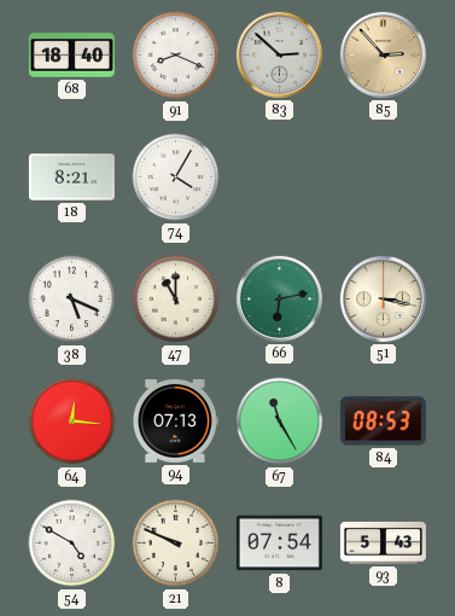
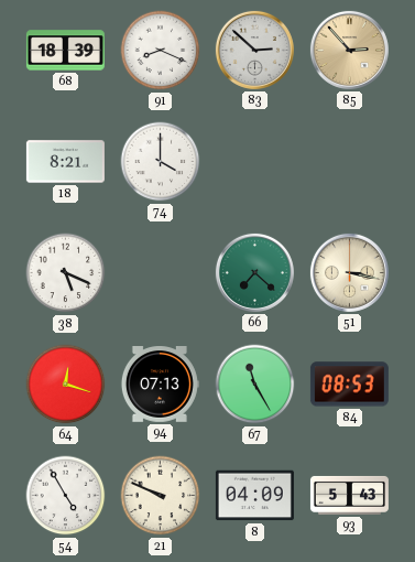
68: 18:40 -> 18:39 (65, 51)
74: 4:05 -> 4:00 (161, 162)
47: 11:00 -> none (176, 300)
66: 6:13 -> 7:22 (254, 272)
64: 12:16 -> 12:18 (66, 385)
54: 4:50 -> 4:55 (66, 496)
8: 07:54 -> 04:09 (254, 496)
